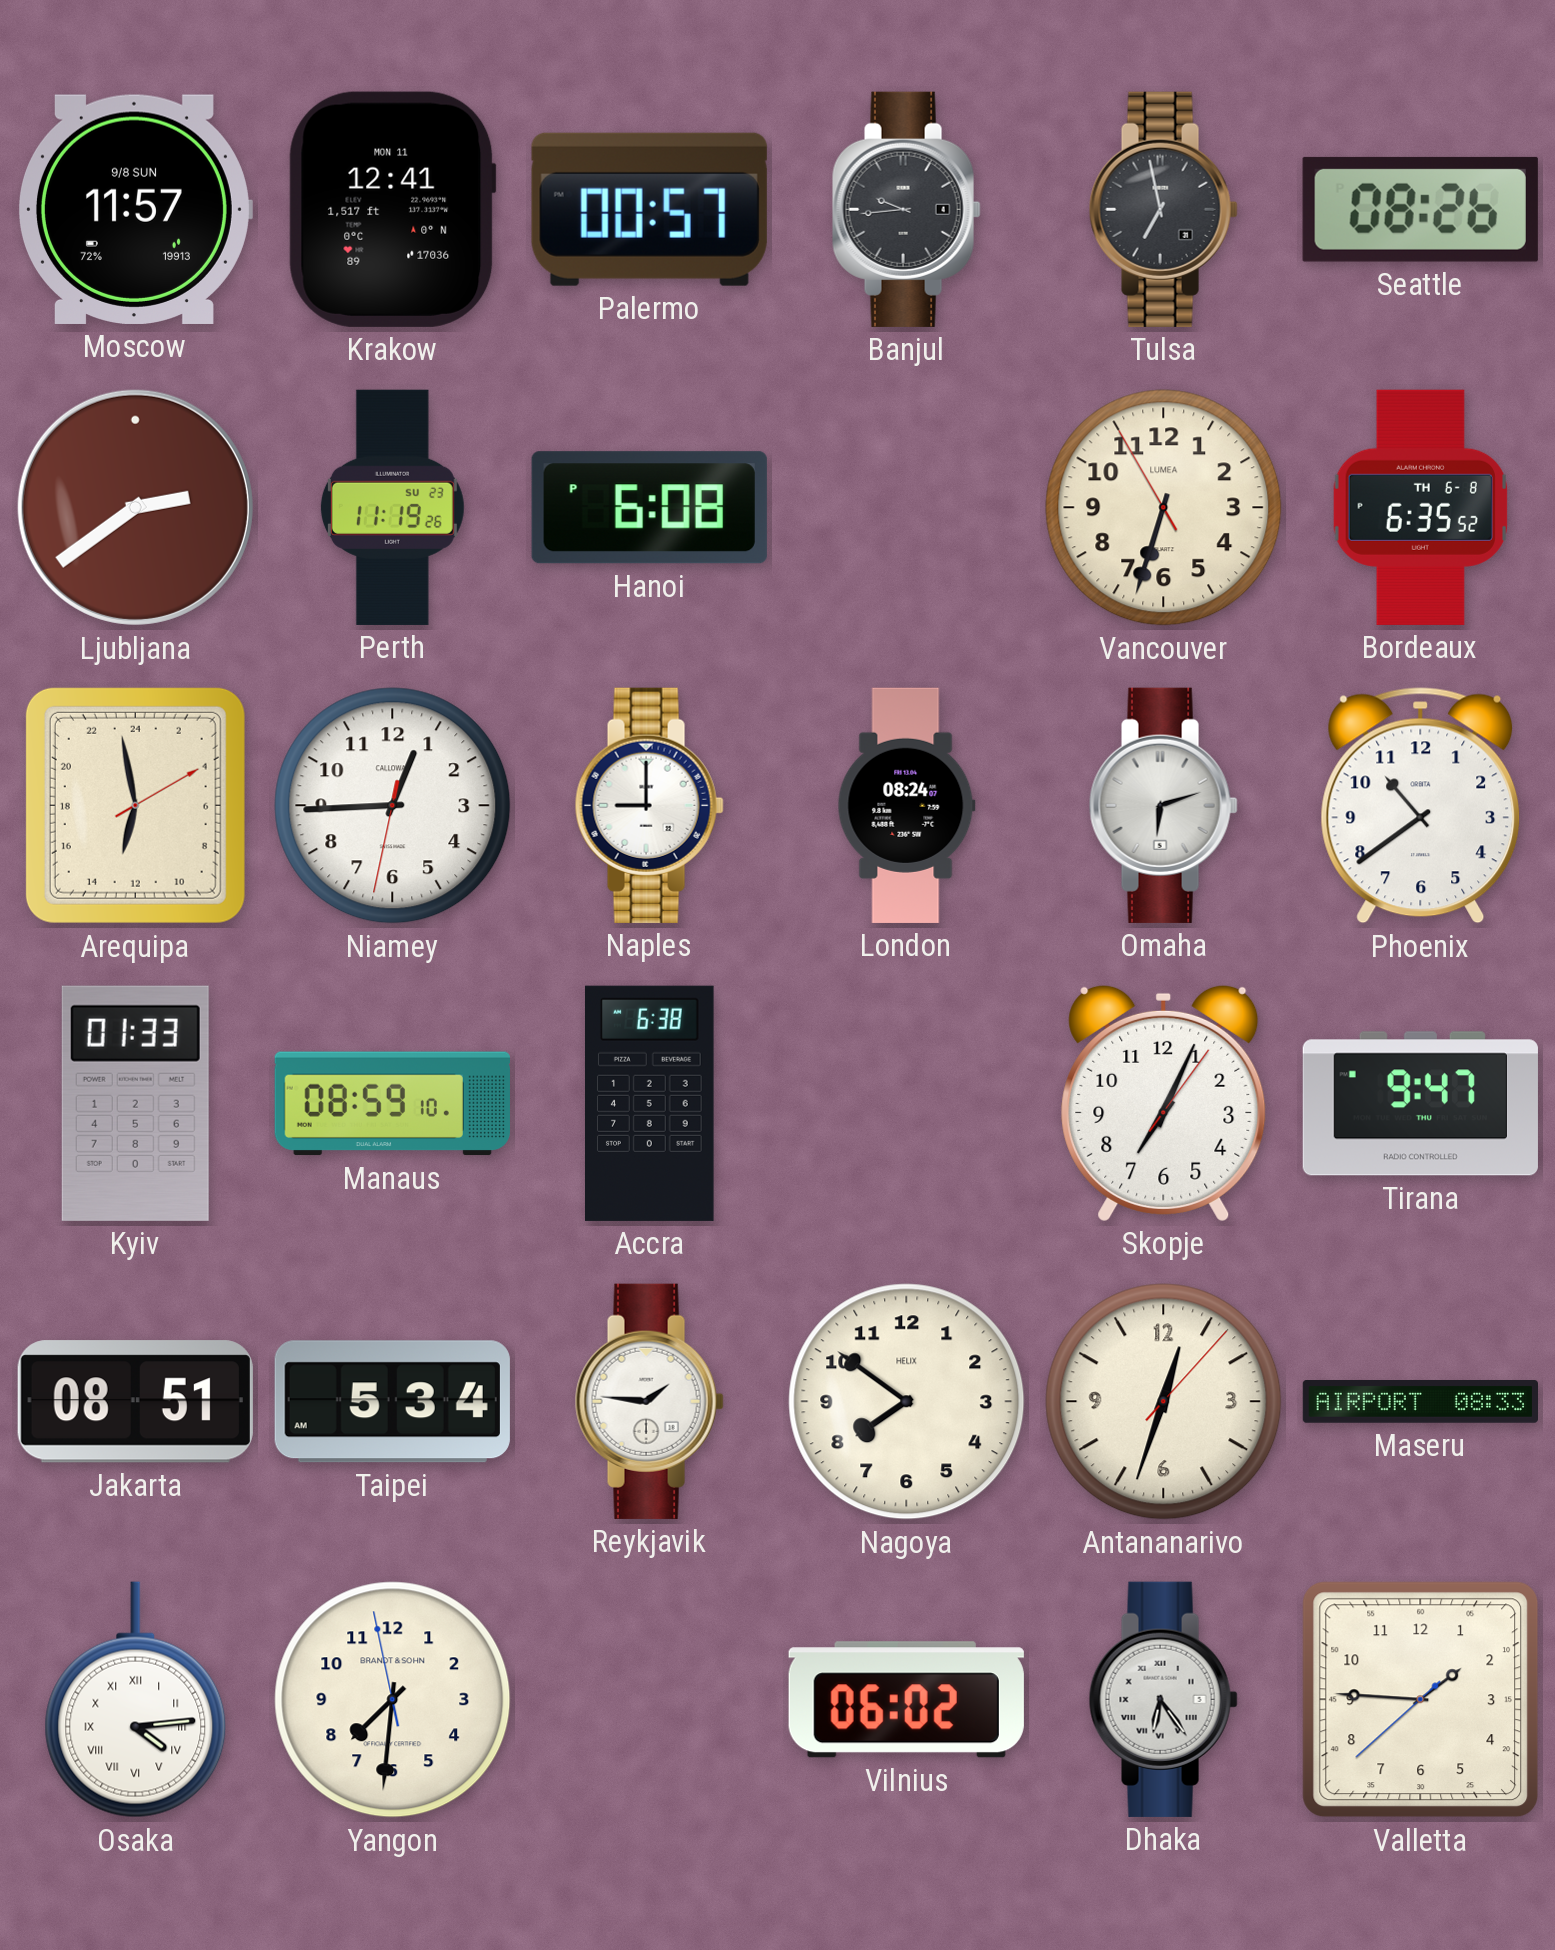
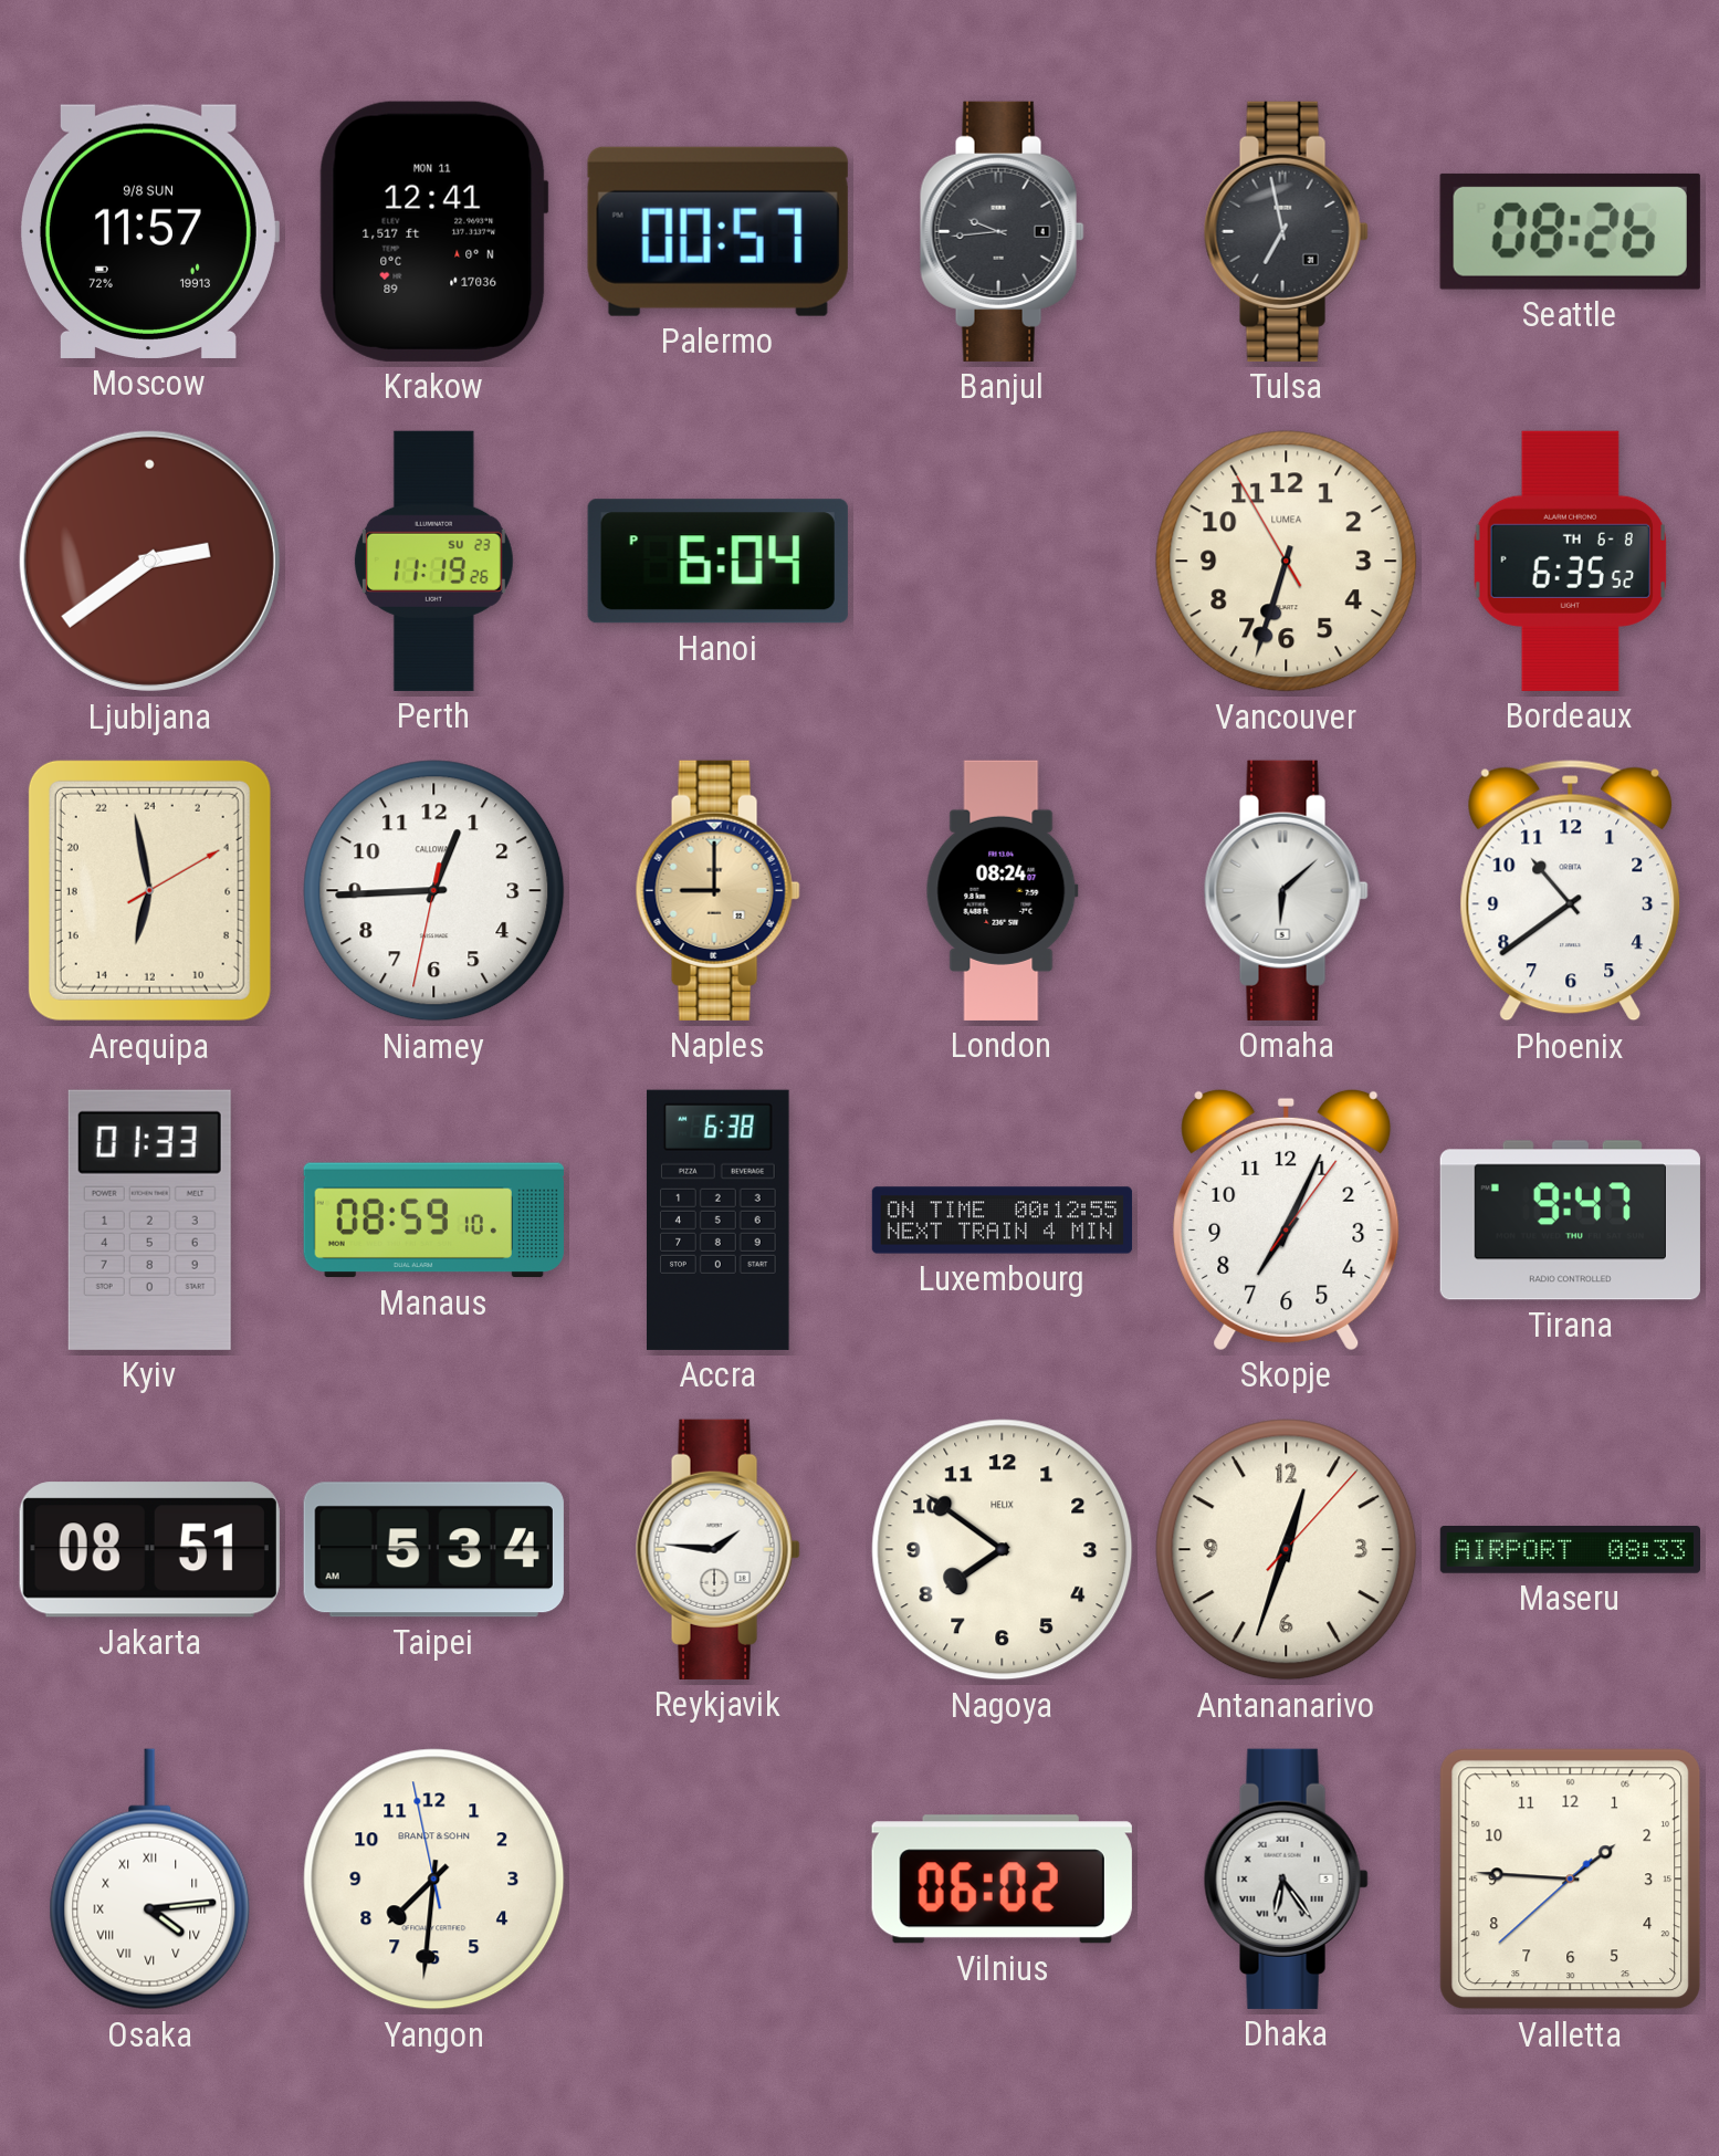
Hanoi: 6:08 -> 6:04 (717, 562)
Naples dial: white -> champagne (717, 890)
Omaha: 6:12 -> 6:08 (1286, 890)
Luxembourg: none -> 00:12 (1003, 1221)
